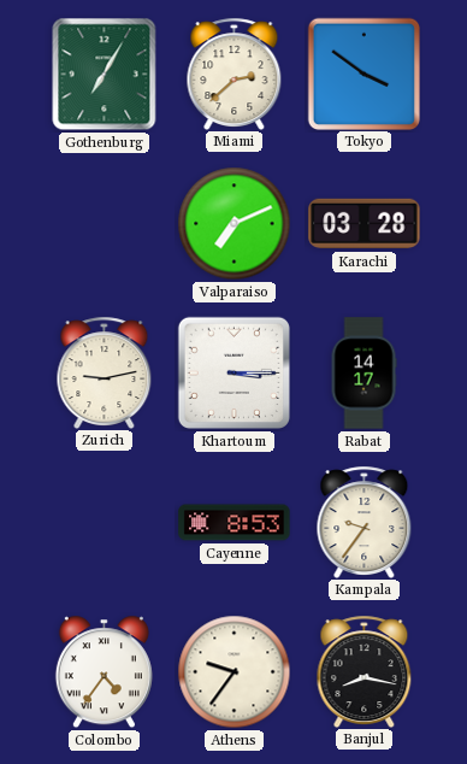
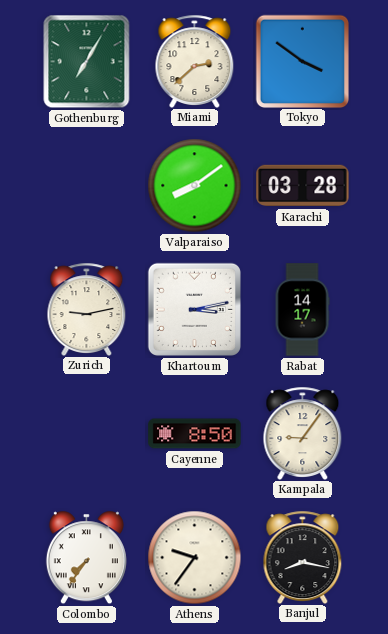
Valparaiso: 7:11 -> 8:09 (195, 186)
Khartoum: 3:15 -> 3:13 (194, 309)
Cayenne: 8:53 -> 8:50 (195, 434)
Kampala: 9:36 -> 9:06 (303, 433)
Colombo: 4:36 -> 7:36 (86, 558)
